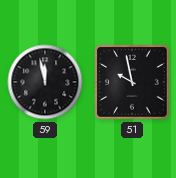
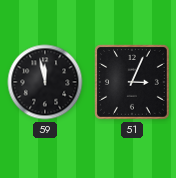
51: 9:58 -> 3:04 (133, 83)
